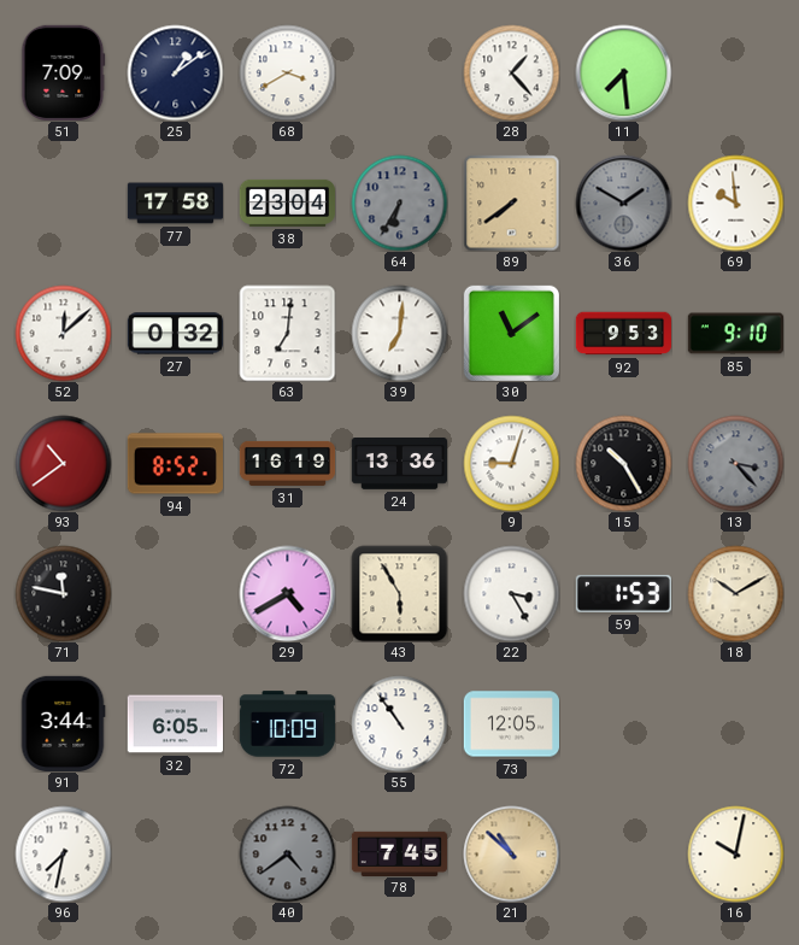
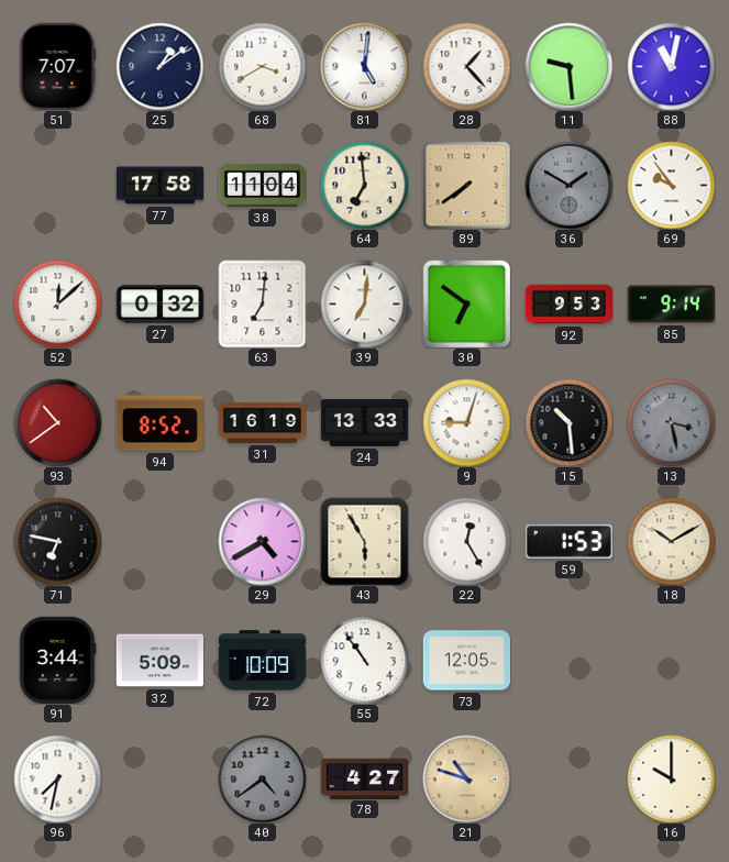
51: 7:09 -> 7:07 (58, 66)
81: none -> 5:01 (364, 66)
11: 7:29 -> 9:29 (568, 66)
88: none -> 11:02 (671, 66)
38: 23:04 -> 11:04 (262, 185)
64: 6:35 -> 6:59 (364, 185)
64 dial: grey -> cream (364, 185)
69: 9:59 -> 9:54 (671, 185)
30: 11:09 -> 6:51 (466, 303)
85: 9:10 -> 9:14 (671, 305)
24: 13:36 -> 13:33 (364, 423)
15: 10:25 -> 10:29 (568, 422)
13: 3:23 -> 3:28 (671, 422)
71: 11:47 -> 6:47 (57, 541)
22: 3:25 -> 12:25 (466, 541)
32: 6:05 -> 5:09 (159, 661)
78: 7:45 -> 4:27 (364, 778)
21: 10:52 -> 10:48 (466, 778)
16: 10:02 -> 10:00 (671, 778)
